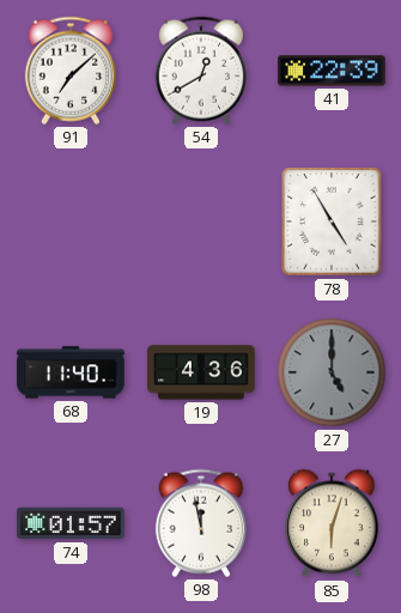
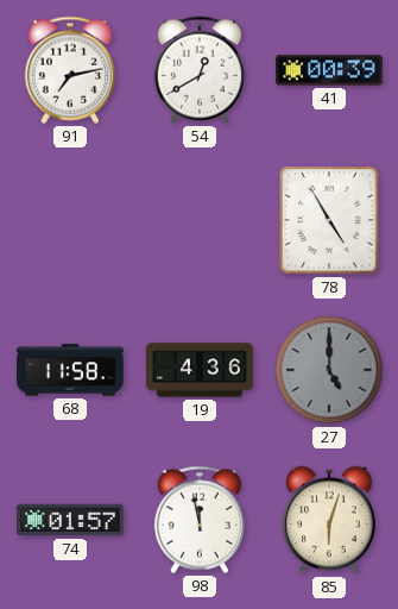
91: 7:08 -> 7:13 (69, 70)
41: 22:39 -> 00:39 (329, 70)
68: 11:40 -> 11:58 (70, 370)
